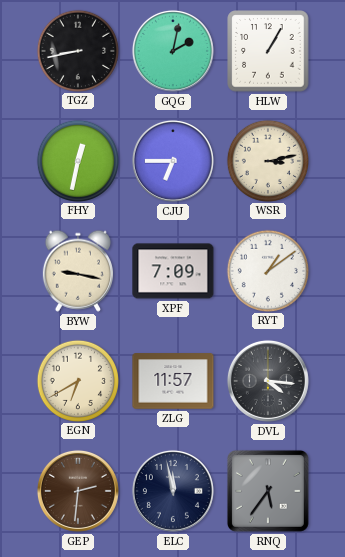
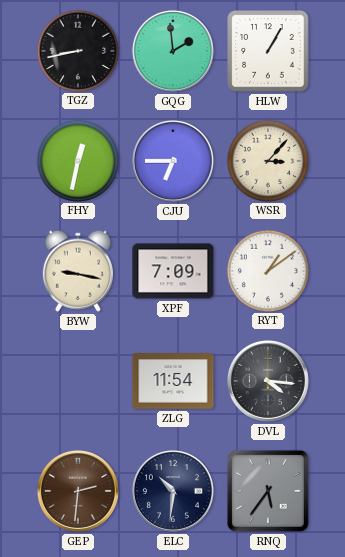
GQG: 2:02 -> 1:59 (173, 51)
WSR: 3:13 -> 3:07 (267, 160)
EGN: 6:40 -> none (77, 380)
ZLG: 11:57 -> 11:54 (173, 381)
ELC: 11:58 -> 10:31 (173, 491)
